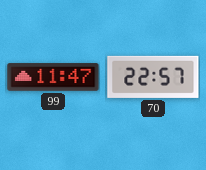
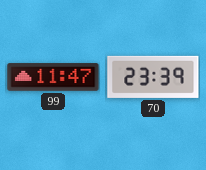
70: 22:57 -> 23:39 (153, 77)
